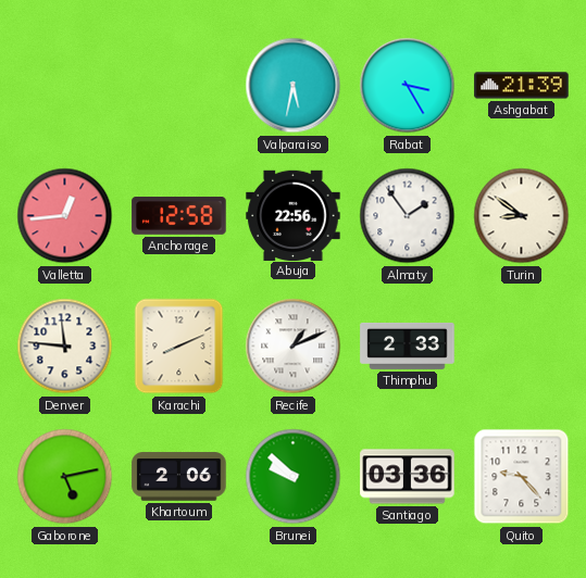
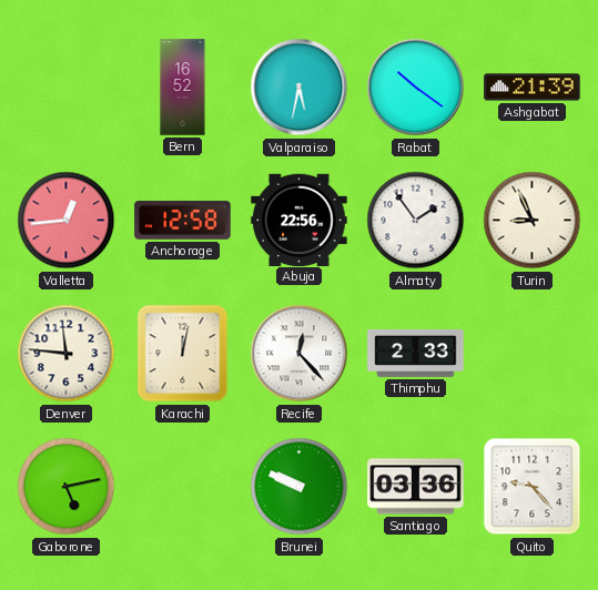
Bern: none -> 16:52 (183, 88)
Rabat: 3:25 -> 10:21 (416, 88)
Turin: 8:51 -> 8:56 (533, 221)
Karachi: 8:11 -> 12:02 (183, 354)
Recife: 1:11 -> 12:23 (300, 354)
Khartoum: 2:06 -> none (179, 477)
Brunei: 9:52 -> 9:49 (300, 487)
